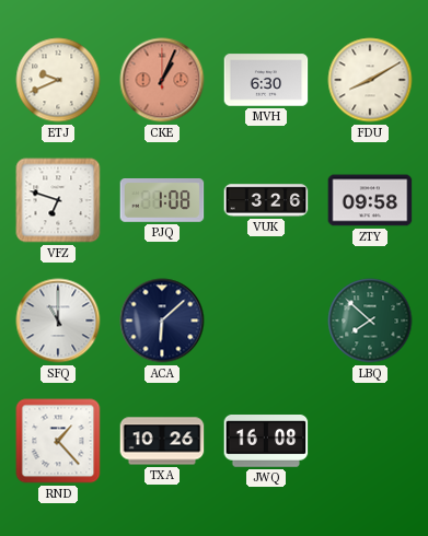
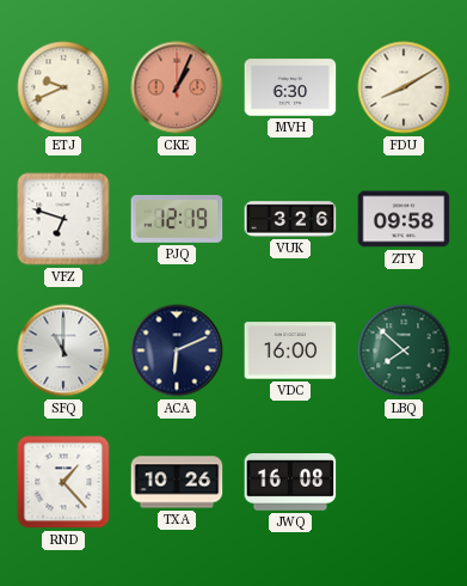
PJQ: 1:08 -> 12:19 (177, 220)
ACA: 6:08 -> 6:11 (177, 350)
VDC: none -> 16:00 (290, 350)
